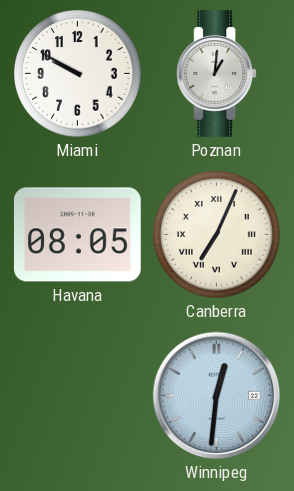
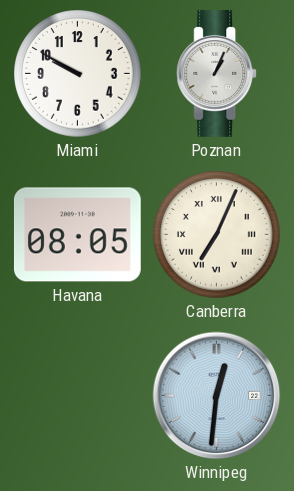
Poznan: 1:01 -> 1:04 (217, 74)
